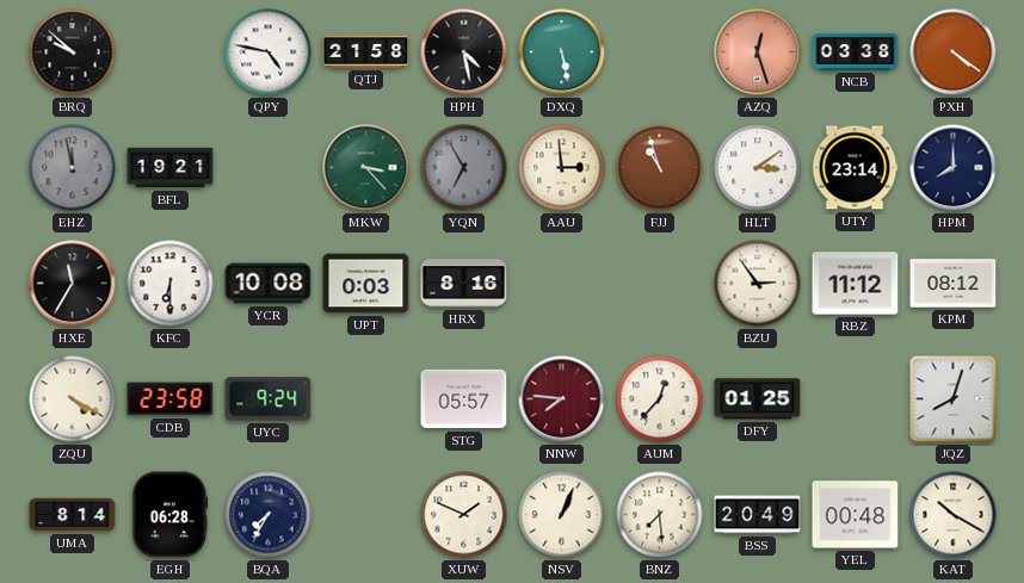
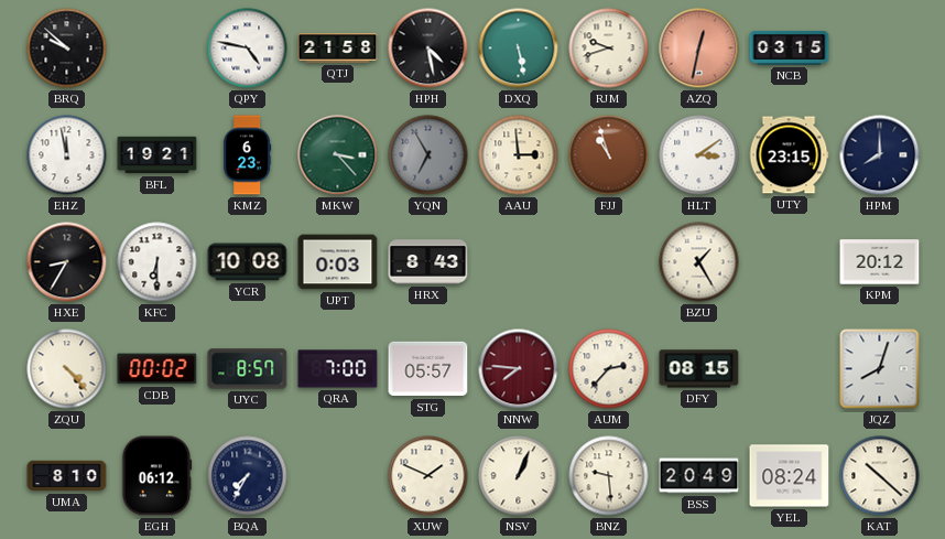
RJM: none -> 9:42 (609, 48)
AZQ: 12:27 -> 12:32 (699, 48)
NCB: 03:38 -> 03:15 (790, 47)
PXH: 4:21 -> none (954, 52)
EHZ dial: grey -> white (67, 155)
KMZ: none -> 6:23 (248, 155)
UTY: 23:14 -> 23:15 (789, 155)
HXE: 11:35 -> 8:35 (67, 262)
HRX: 8:16 -> 8:43 (428, 262)
BZU: 2:54 -> 1:25 (699, 262)
RBZ: 11:12 -> none (856, 284)
KPM: 08:12 -> 20:12 (880, 262)
ZQU: 4:20 -> 4:23 (67, 369)
CDB: 23:58 -> 00:02 (157, 369)
UYC: 9:24 -> 8:57 (248, 369)
QRA: none -> 7:00 (338, 369)
AUM: 12:37 -> 2:37 (609, 369)
DFY: 01:25 -> 08:15 (699, 369)
UMA: 8:14 -> 8:10 (67, 476)
EGH: 06:28 -> 06:12 (156, 476)
BNZ: 7:29 -> 9:29 (609, 476)
YEL: 00:48 -> 08:24 (790, 476)
KAT: 10:20 -> 10:22 (880, 476)
